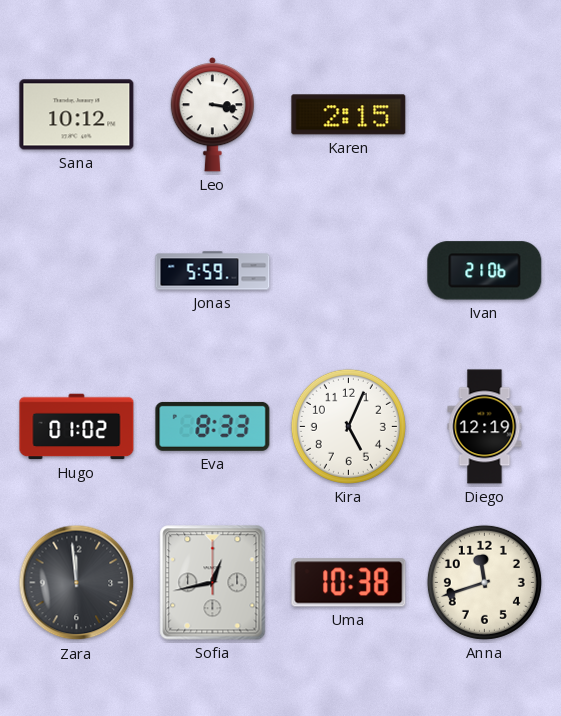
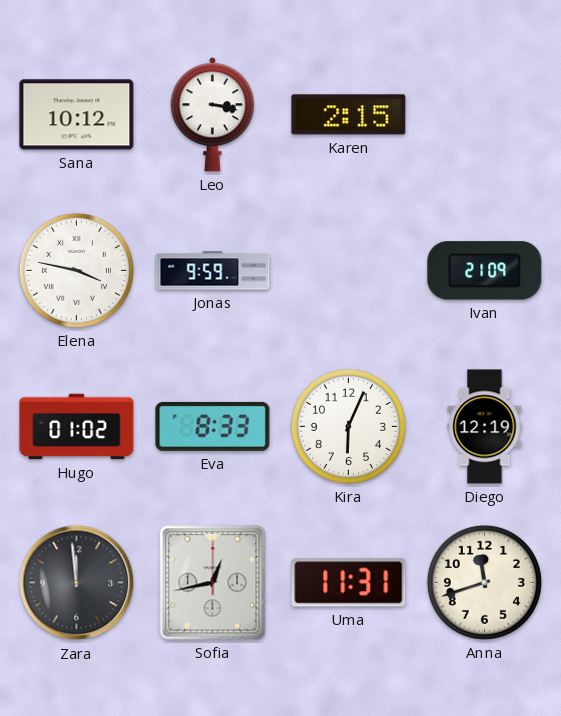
Elena: none -> 3:47 (76, 270)
Jonas: 5:59 -> 9:59 (213, 271)
Ivan: 21:06 -> 21:09 (485, 271)
Kira: 5:04 -> 6:04 (348, 426)
Uma: 10:38 -> 11:31 (349, 583)
